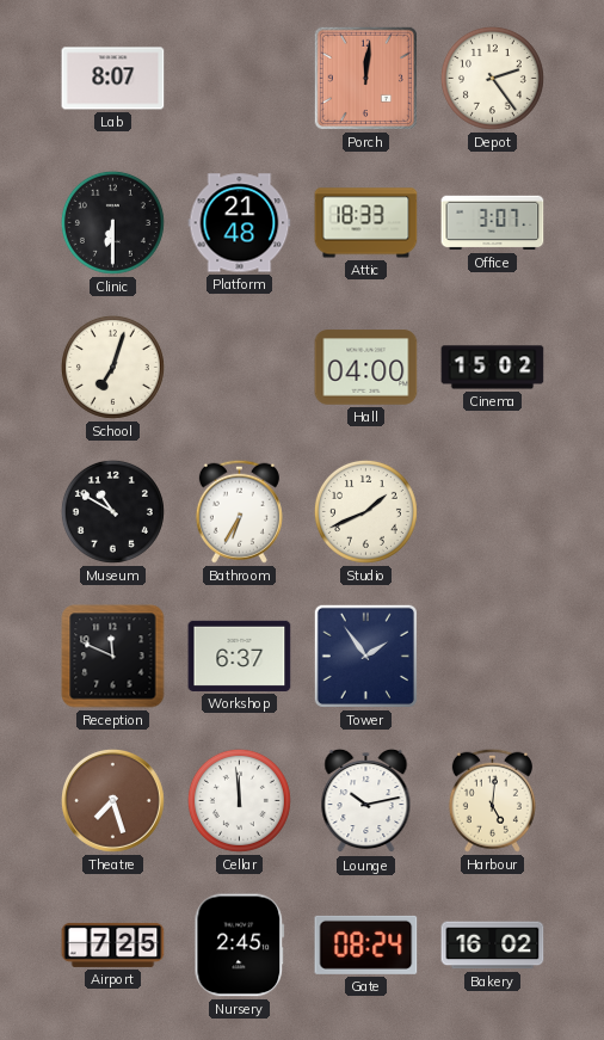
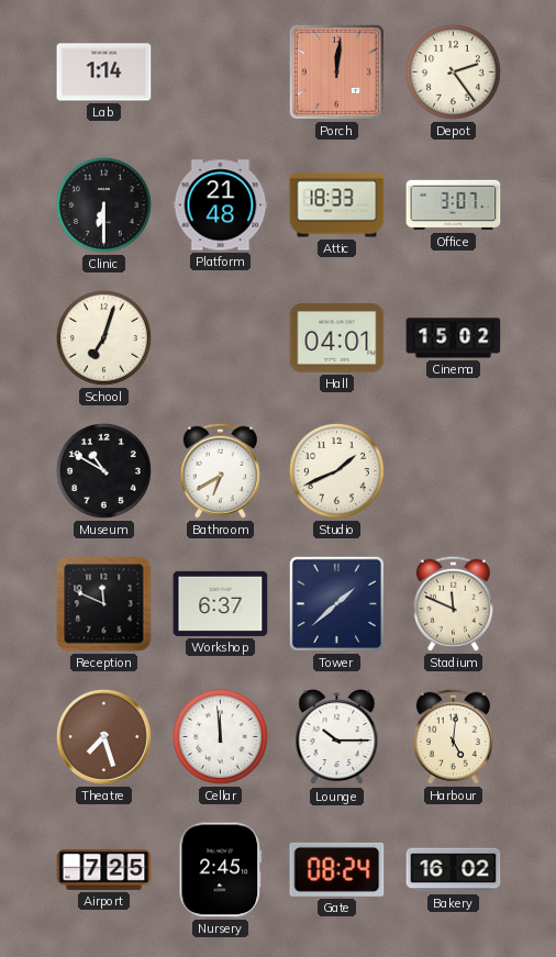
Lab: 8:07 -> 1:14 (104, 73)
Hall: 04:00 -> 04:01 (337, 338)
Bathroom: 6:35 -> 6:40 (220, 470)
Tower: 1:54 -> 1:38 (336, 603)
Stadium: none -> 11:49 (453, 603)
Lounge: 10:13 -> 10:15 (337, 737)
